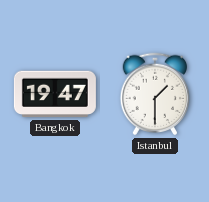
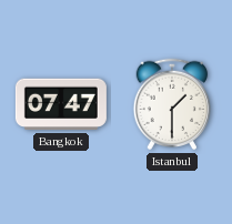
Bangkok: 19:47 -> 07:47 (61, 104)
